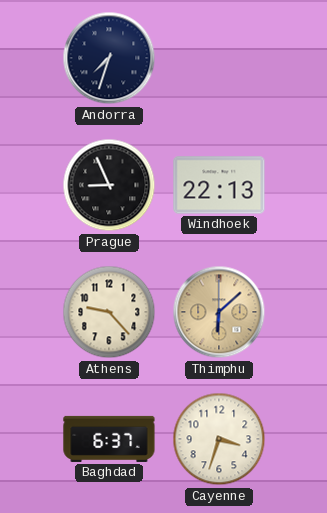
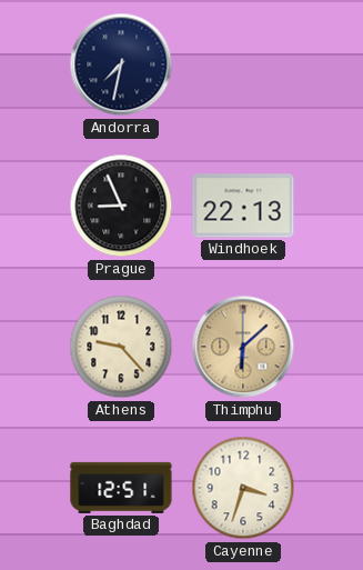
Andorra: 7:33 -> 7:32 (121, 64)
Baghdad: 6:37 -> 12:51 (121, 488)
